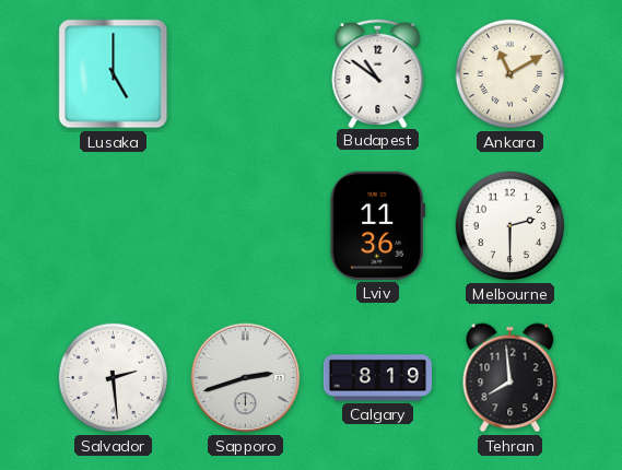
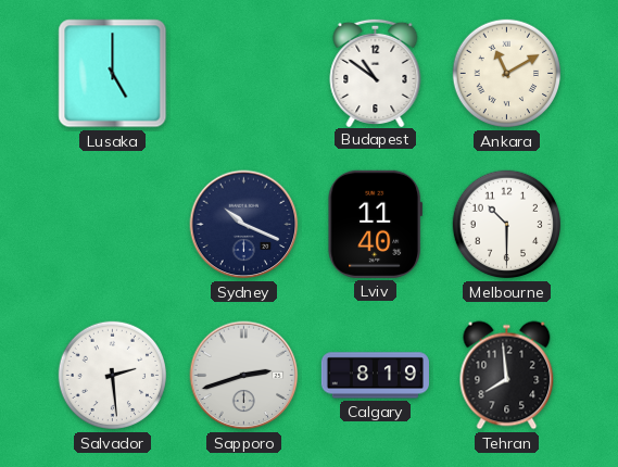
Sydney: none -> 10:19 (244, 225)
Lviv: 11:36 -> 11:40 (375, 224)
Melbourne: 2:30 -> 10:30 (507, 225)
